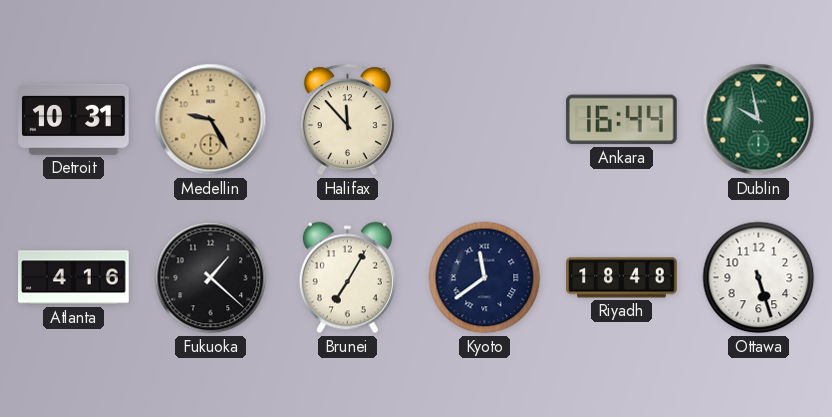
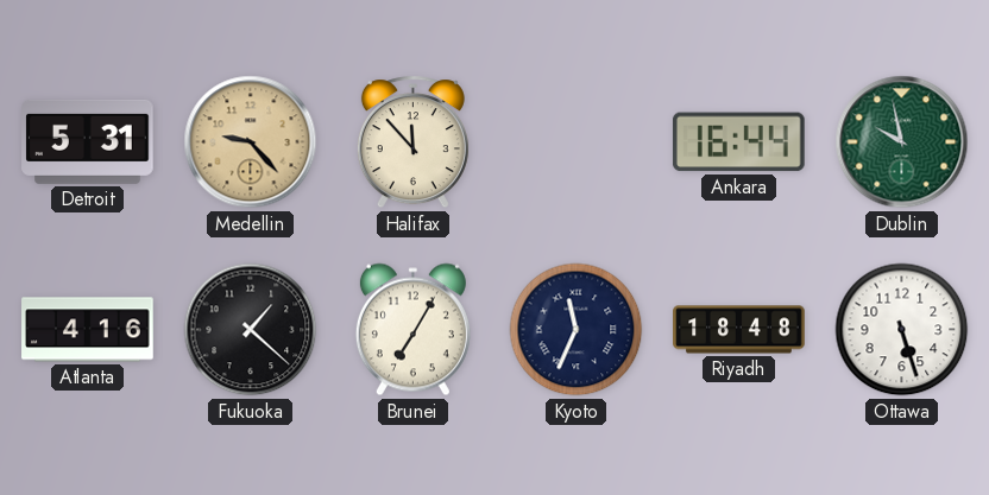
Detroit: 10:31 -> 5:31 (88, 141)
Medellin: 9:25 -> 9:23 (251, 142)
Kyoto: 11:39 -> 11:34 (577, 330)
